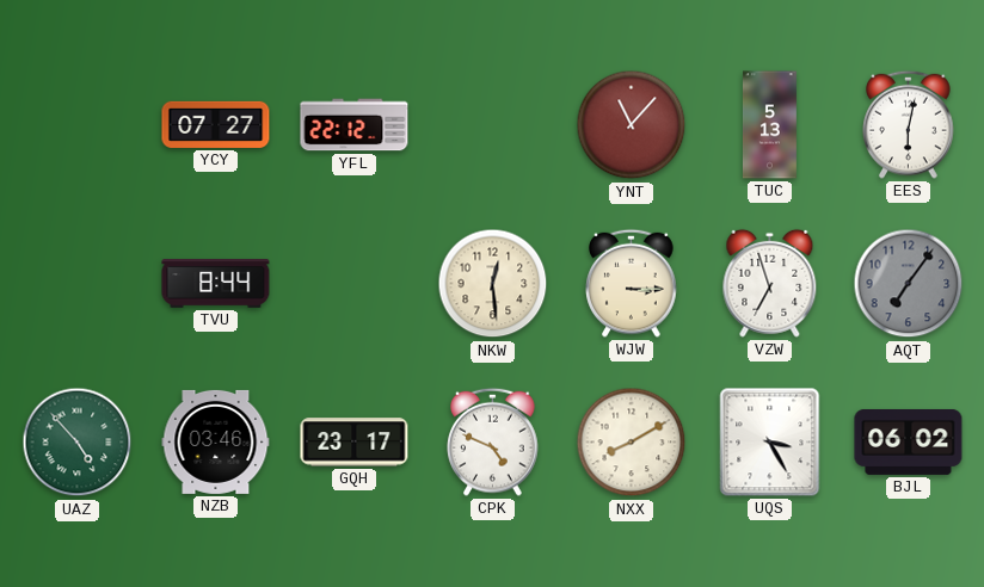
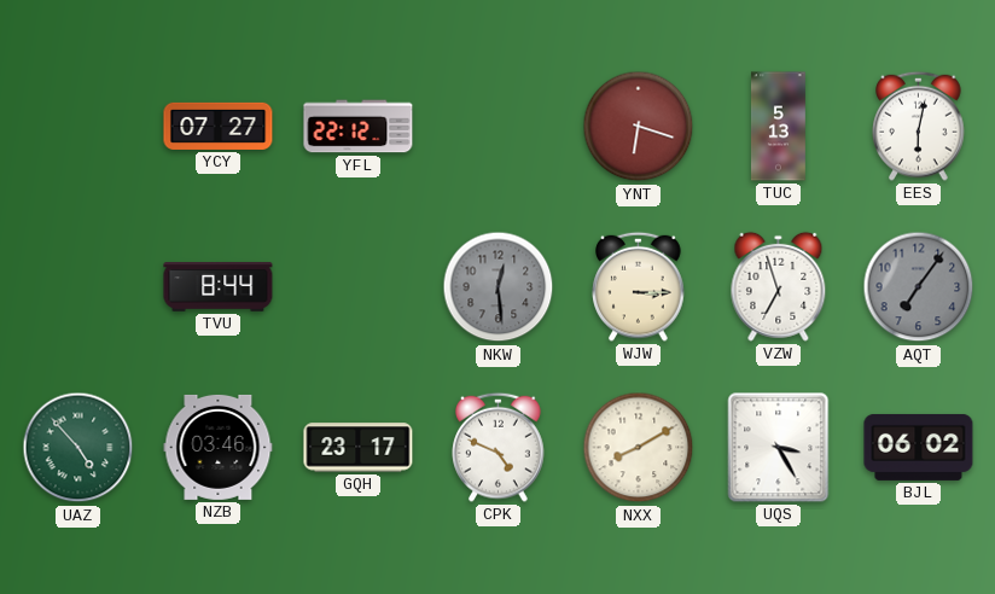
YNT: 11:07 -> 6:18 (639, 127)
NKW dial: cream -> grey (499, 287)
